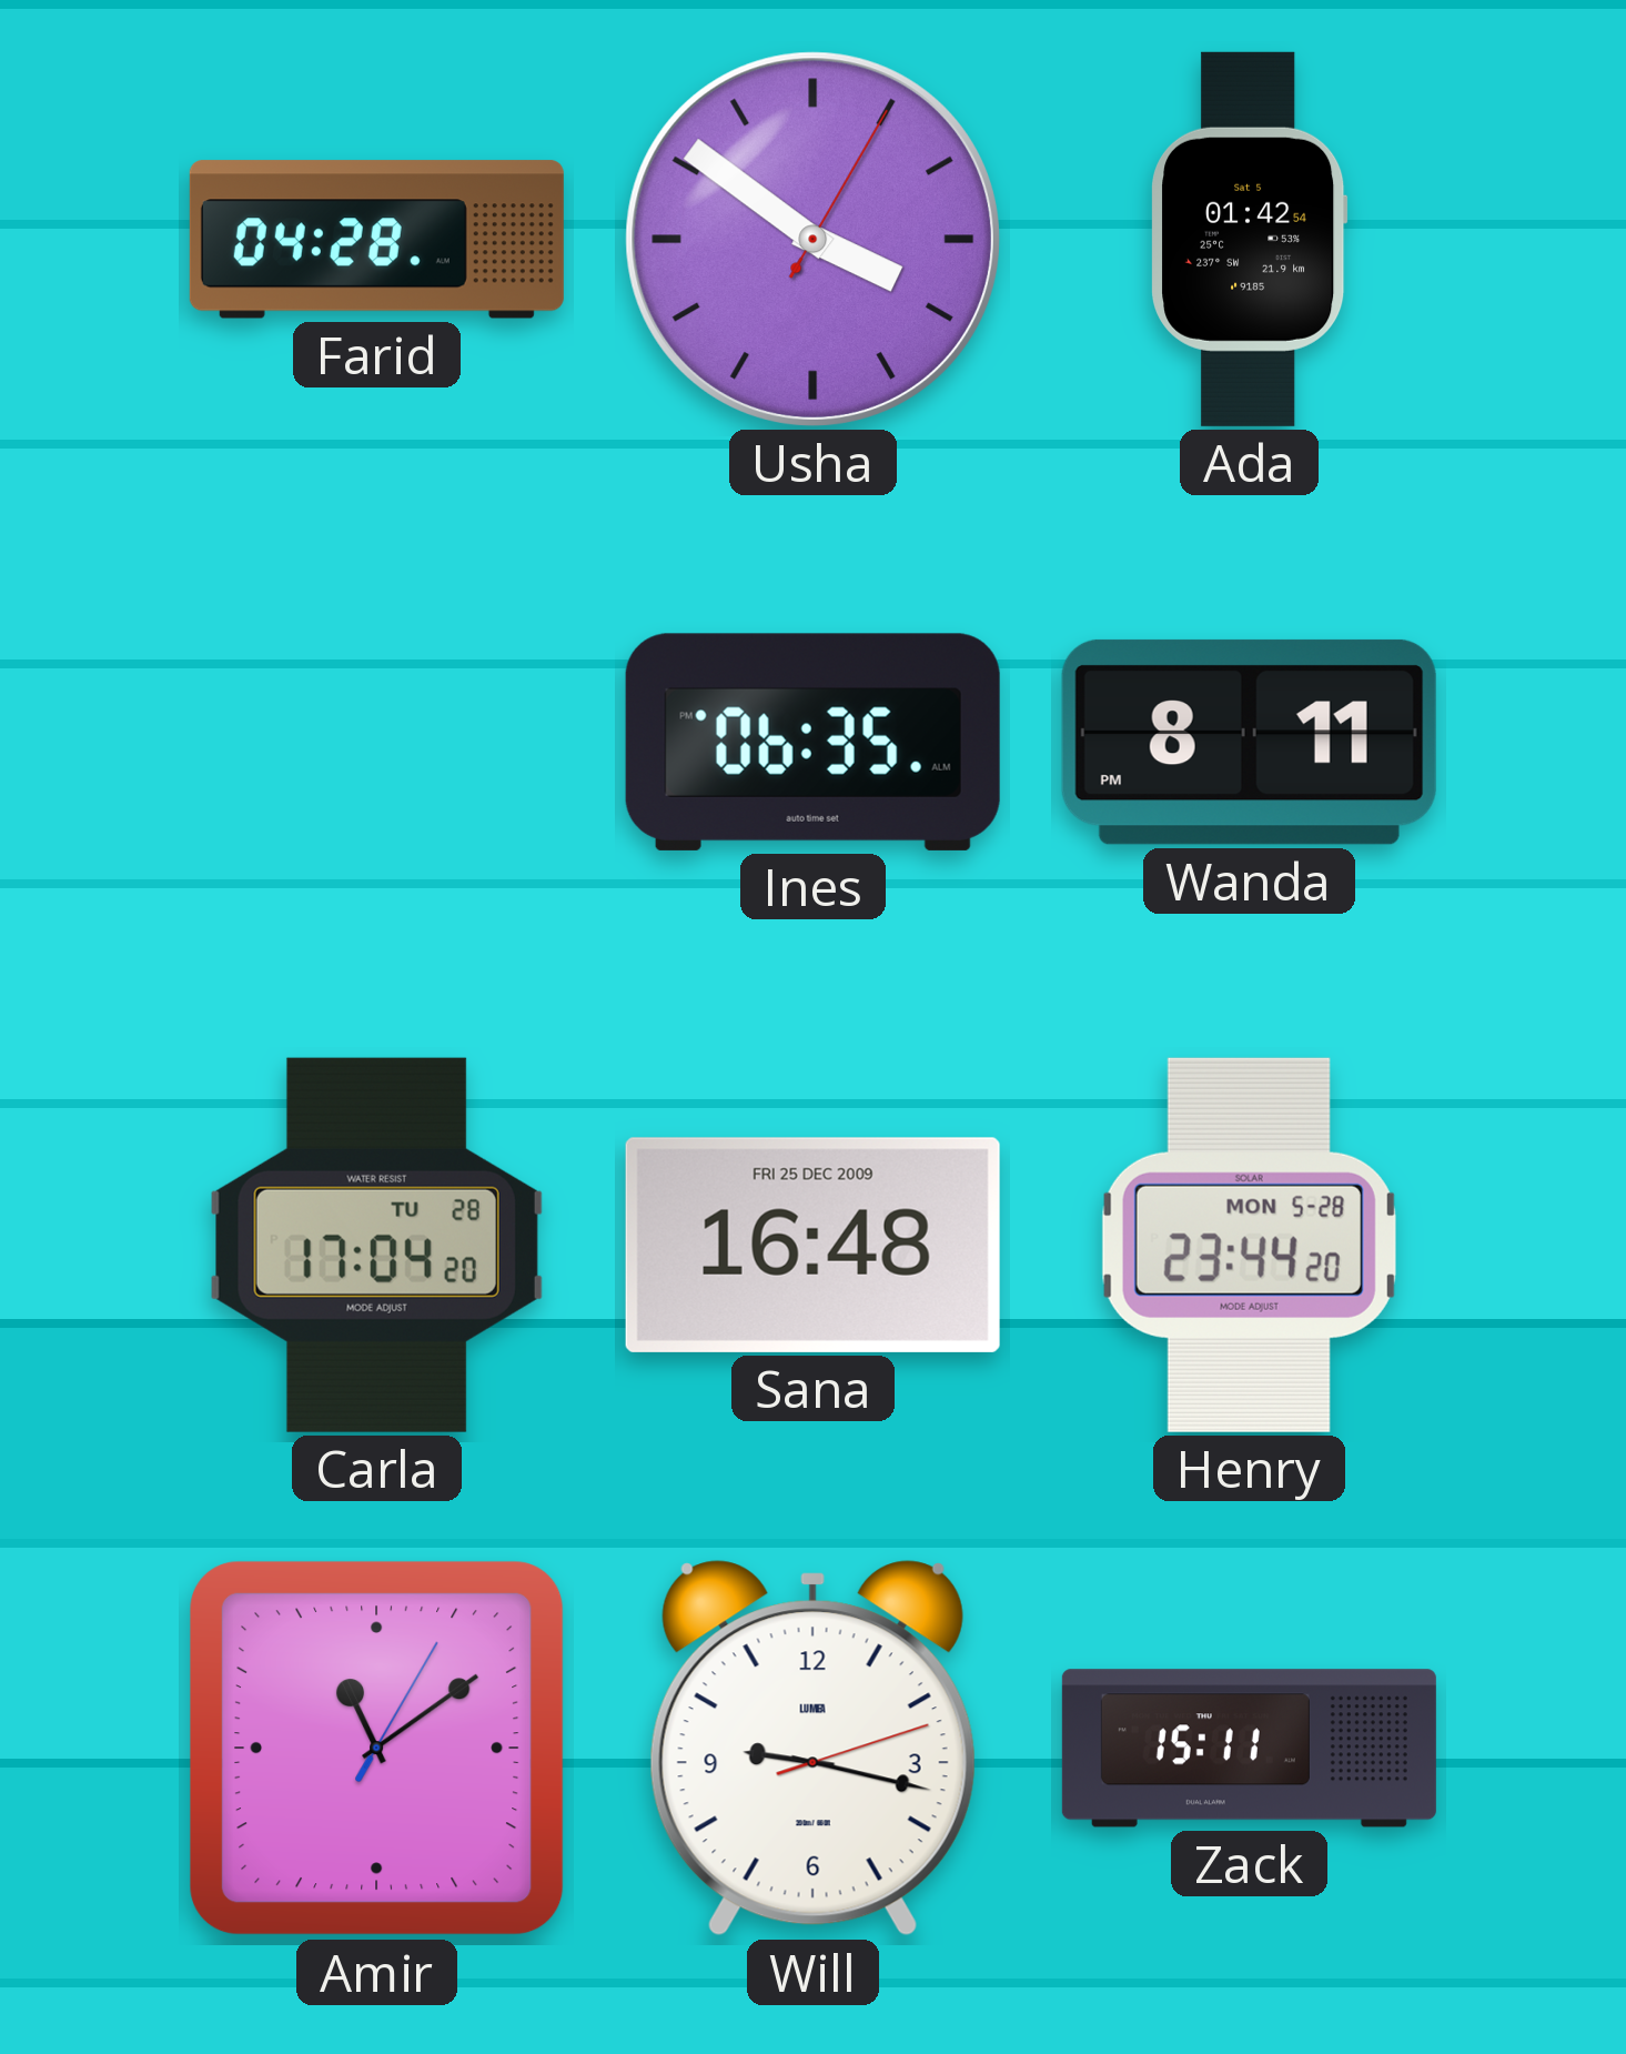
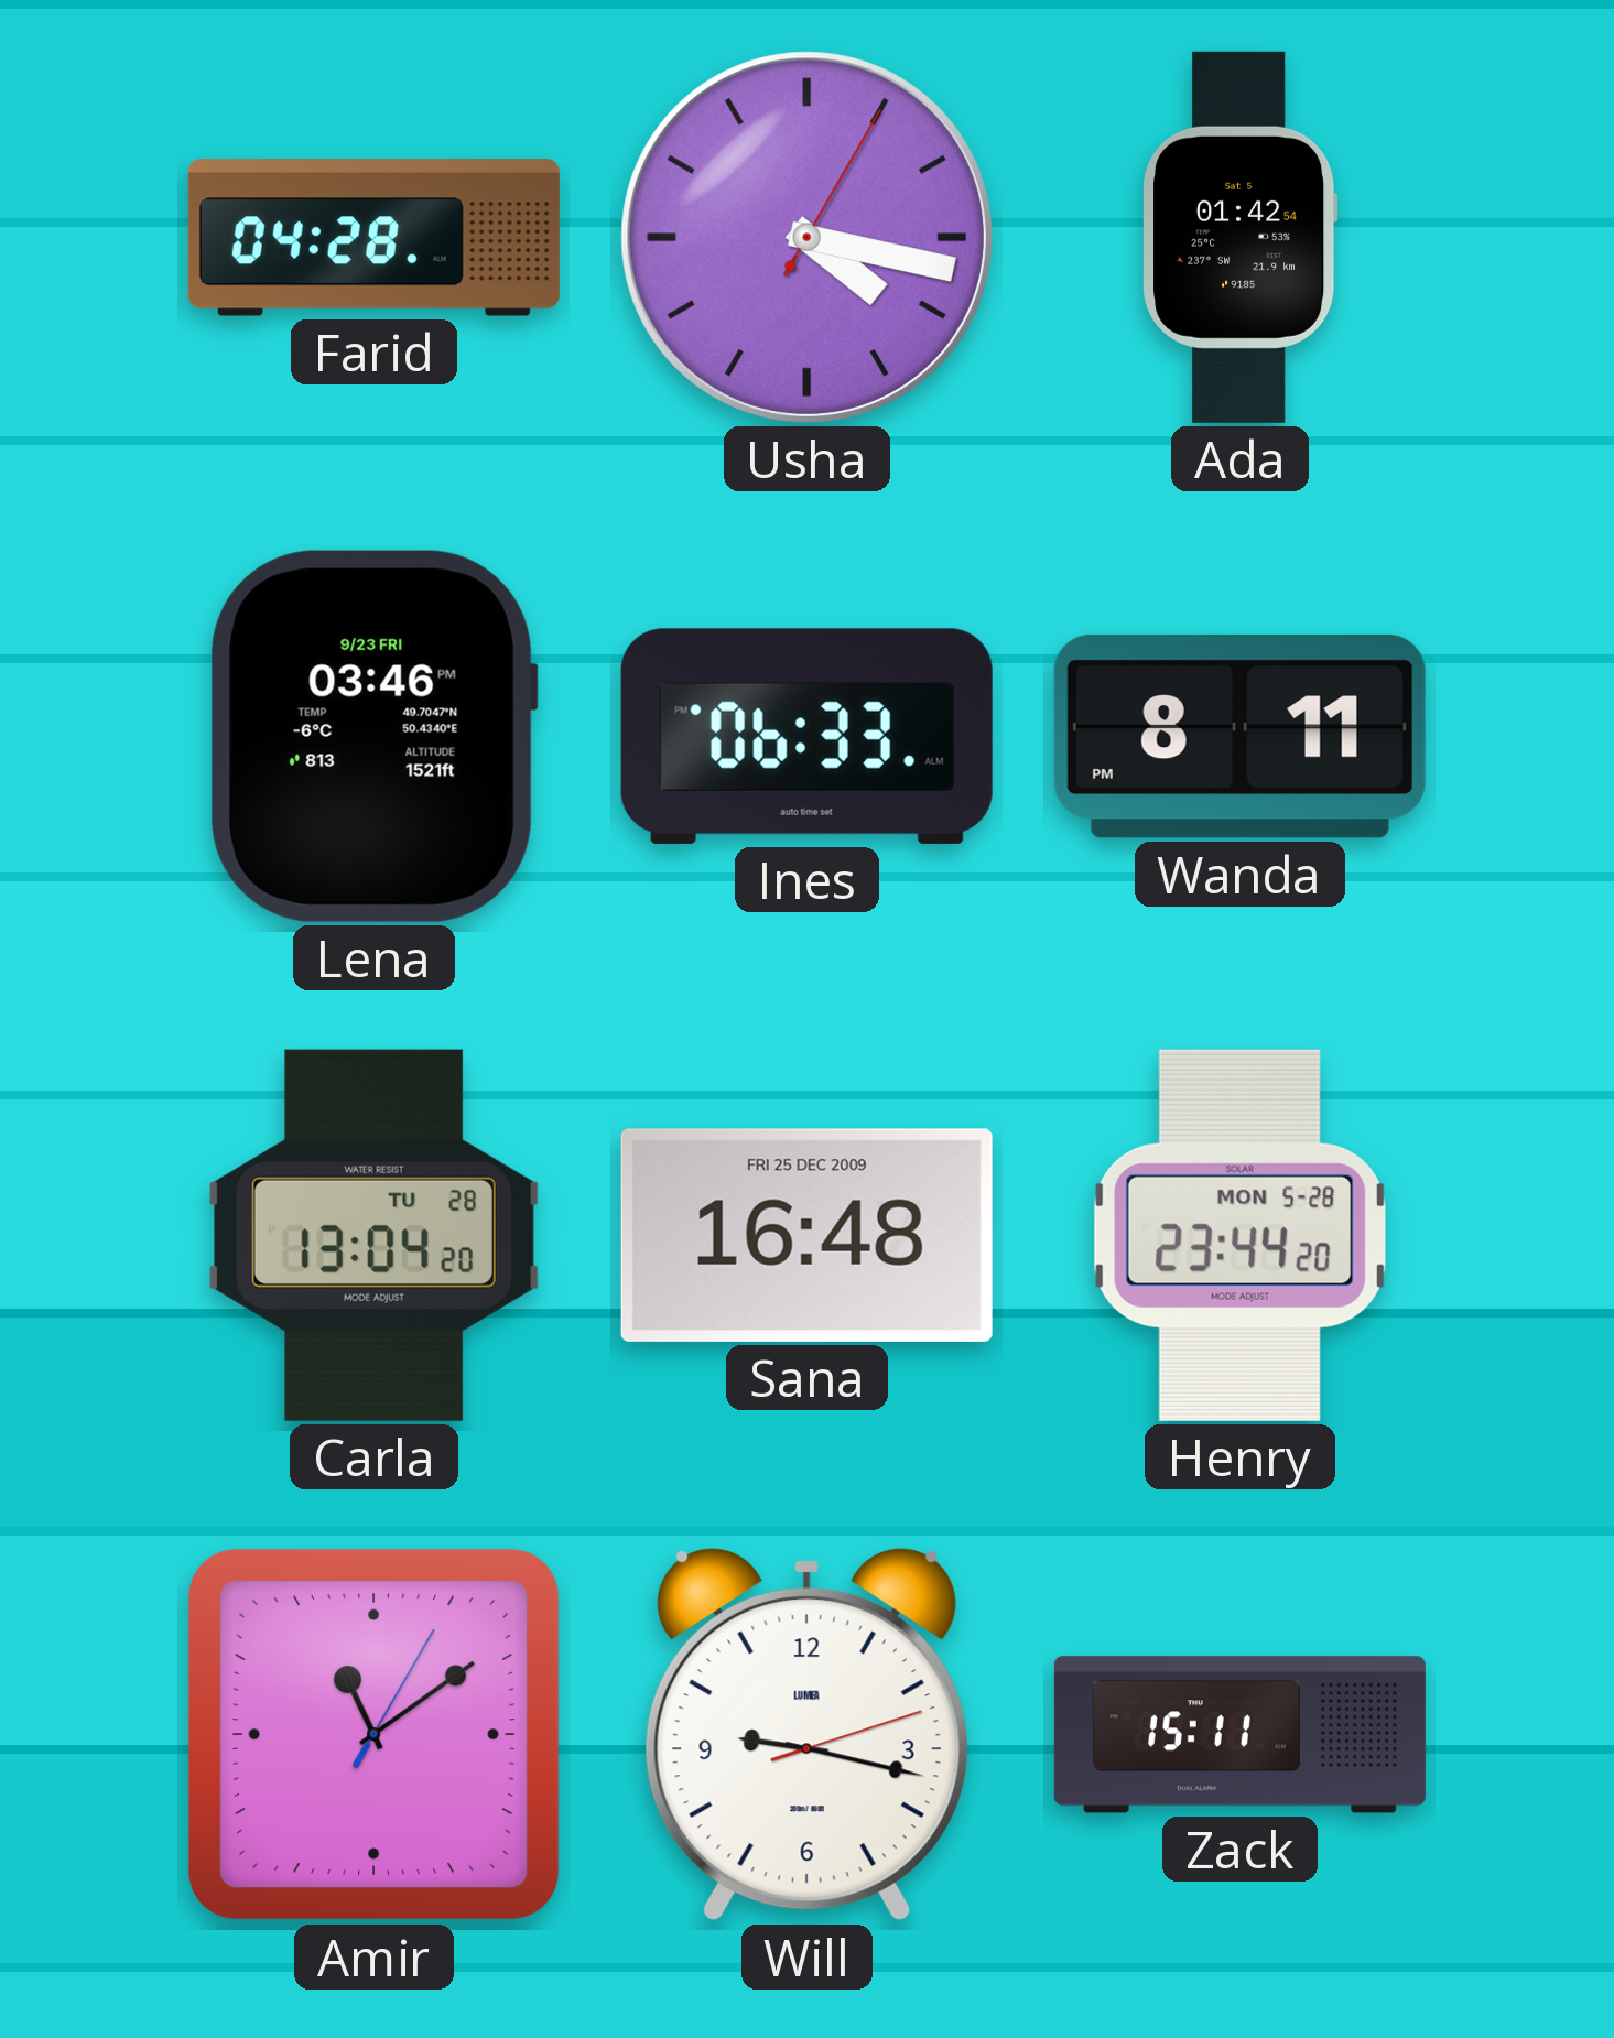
Usha: 3:51 -> 4:17 (806, 237)
Lena: none -> 03:46 (373, 736)
Ines: 06:35 -> 06:33 (806, 736)
Carla: 17:04 -> 13:04 (373, 1235)
